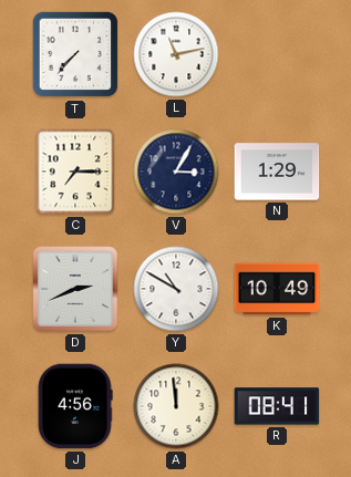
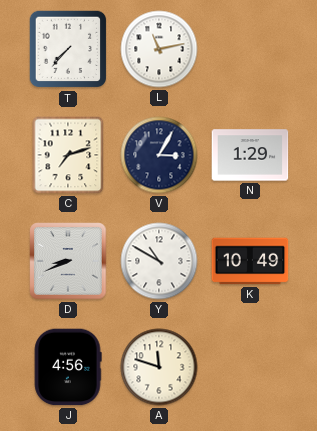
C: 7:15 -> 7:12 (68, 155)
D: 2:41 -> 8:41 (68, 261)
A: 11:59 -> 11:48 (159, 367)
R: 08:41 -> none (277, 406)
